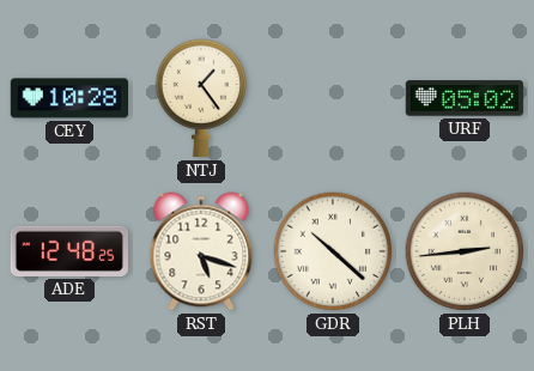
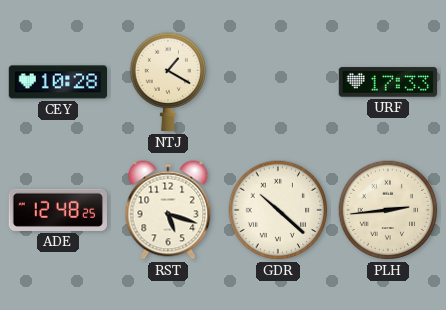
NTJ: 1:24 -> 1:20 (168, 82)
URF: 05:02 -> 17:33 (388, 82)
